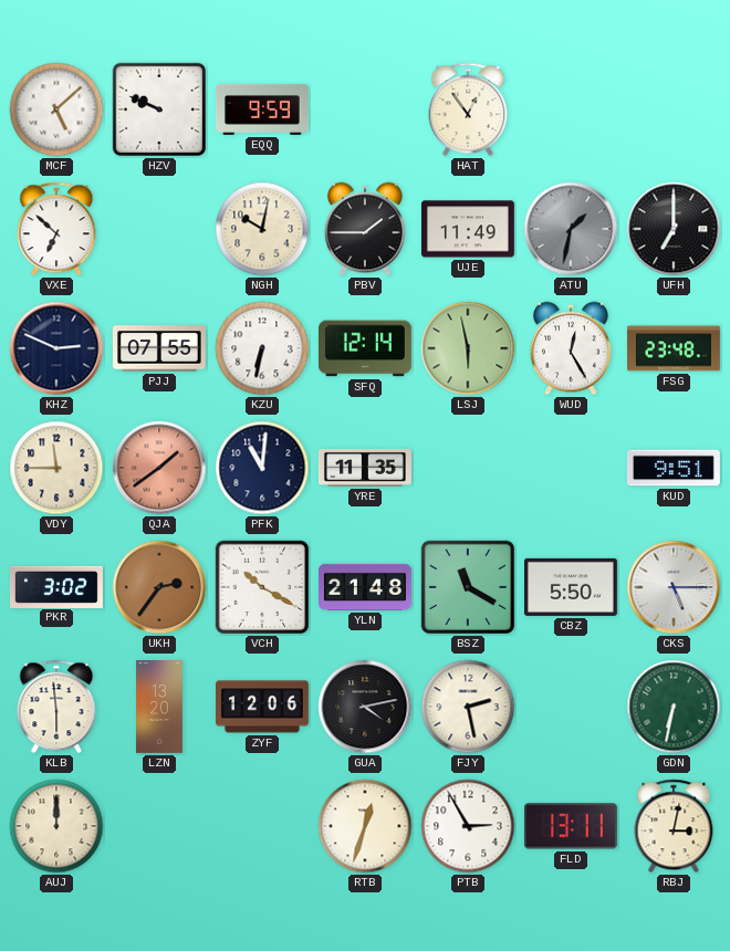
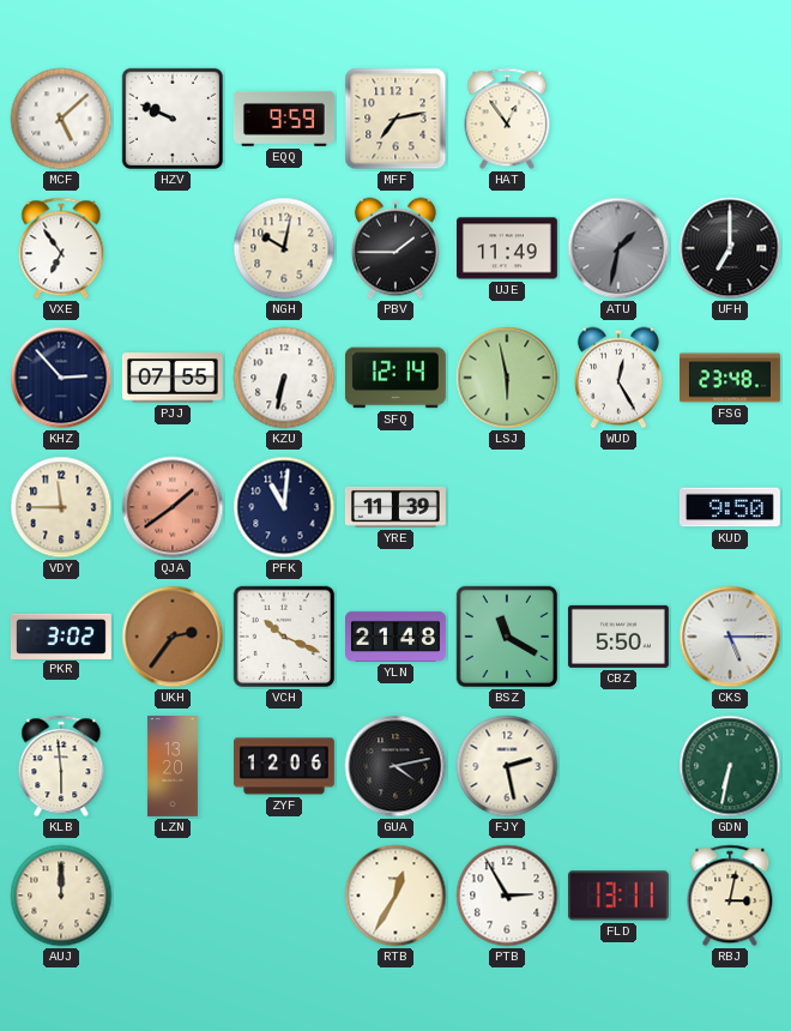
MFF: none -> 7:13 (395, 119)
VXE: 6:52 -> 6:54 (61, 248)
KHZ: 2:49 -> 2:53 (61, 378)
YRE: 11:35 -> 11:39 (395, 508)
KUD: 9:51 -> 9:50 (730, 507)
VCH: 10:20 -> 10:19 (284, 637)
RTB: 12:33 -> 12:35 (395, 896)
